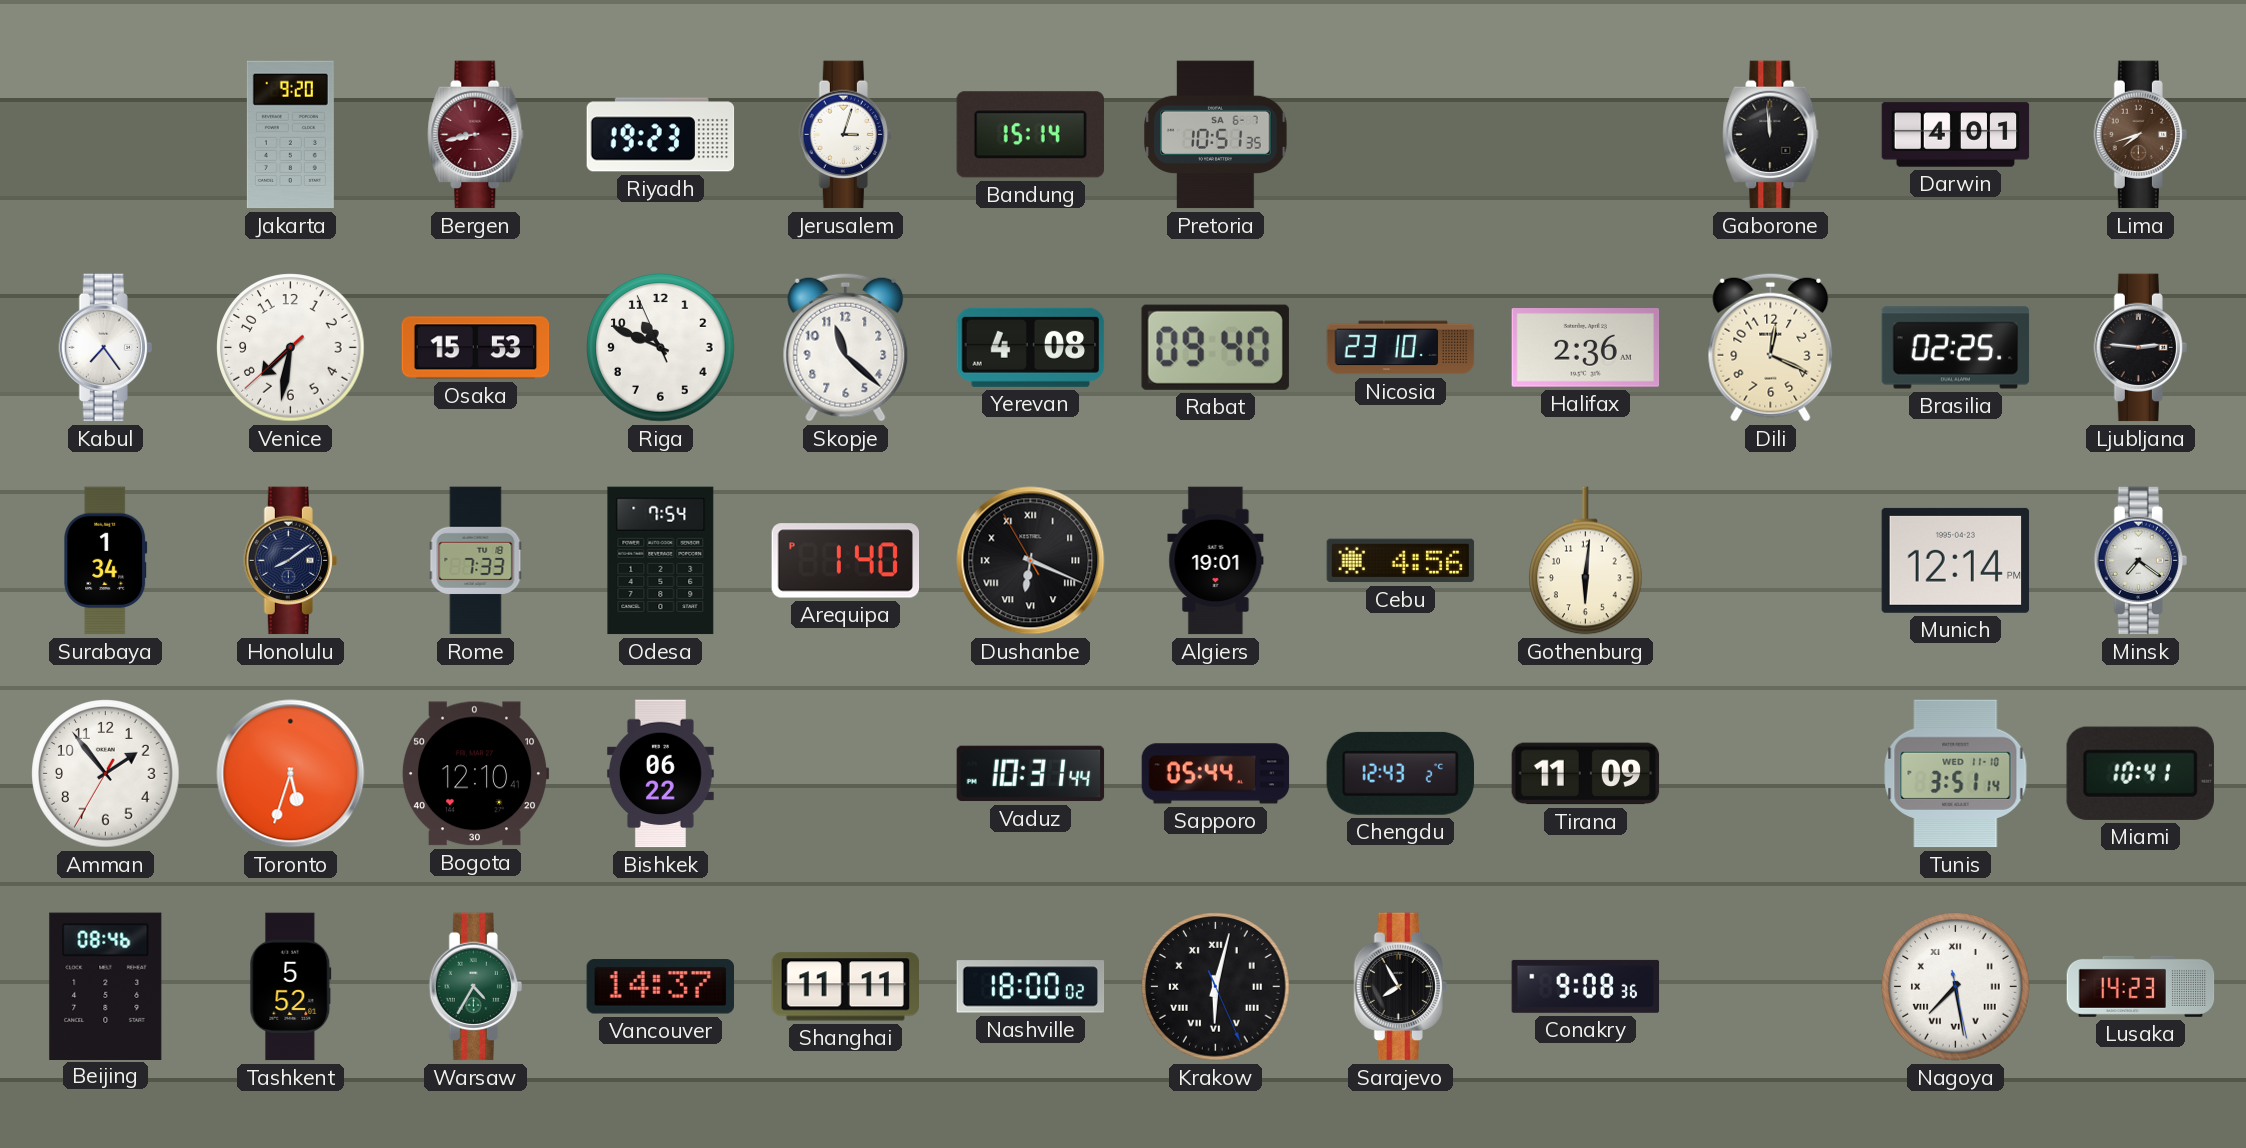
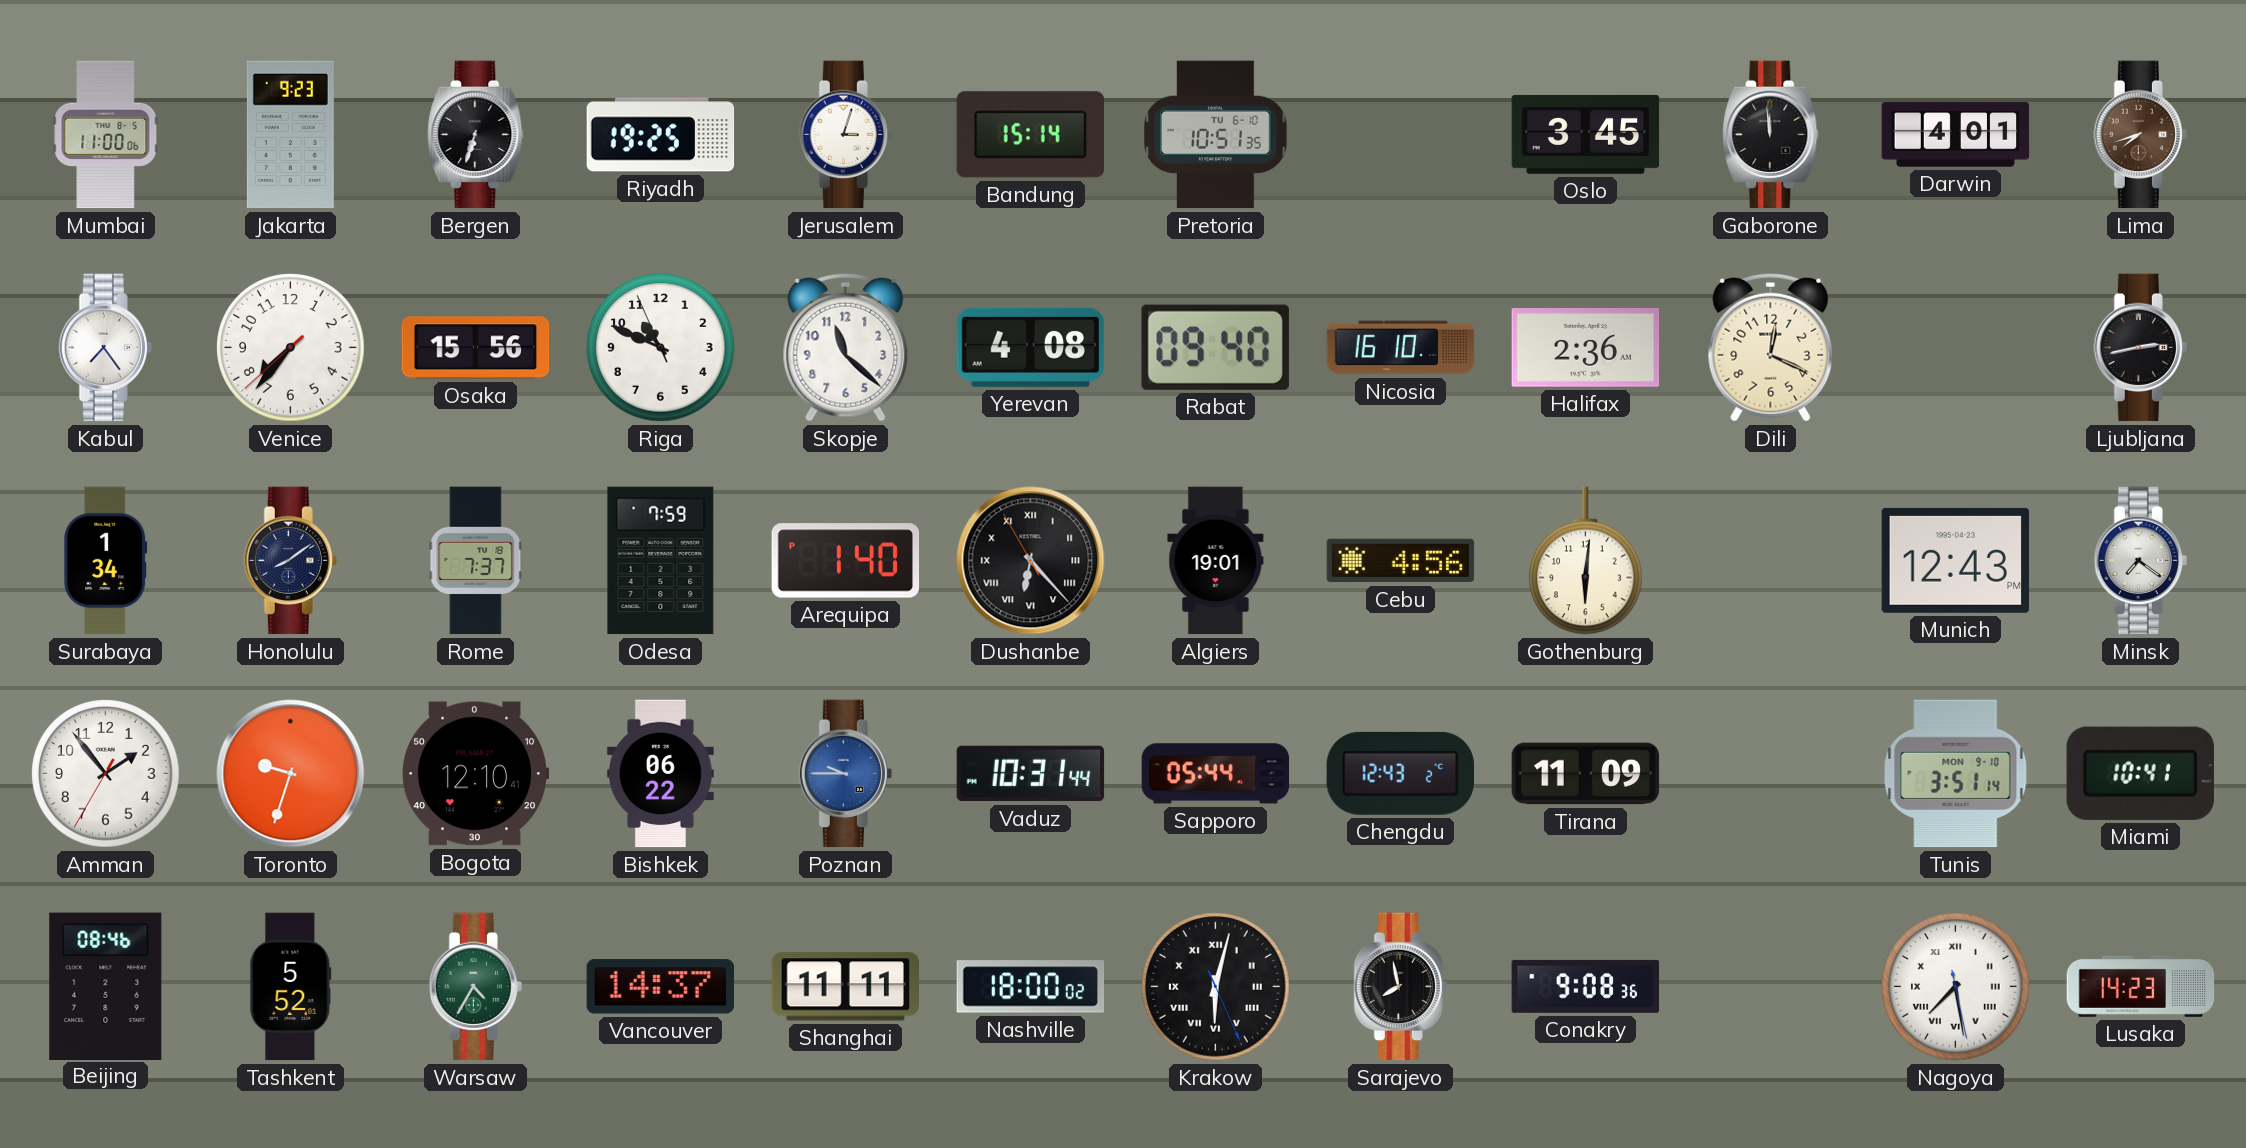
Mumbai: none -> 11:00 (106, 135)
Jakarta: 9:20 -> 9:23 (290, 135)
Bergen: 8:43 -> 6:33 (476, 135)
Bergen dial: burgundy -> black (476, 135)
Riyadh: 19:23 -> 19:25 (661, 135)
Pretoria date: SA 6-7 -> TU 6-10 (1216, 135)
Oslo: none -> 3:45 (1586, 134)
Venice: 7:31 -> 7:36 (291, 348)
Osaka: 15:53 -> 15:56 (476, 348)
Nicosia: 23:10 -> 16:10 (1401, 348)
Brasilia: 02:25 -> none (1956, 348)
Ljubljana: 2:46 -> 2:43 (2140, 348)
Rome: 7:33 -> 7:37 (476, 561)
Odesa: 7:54 -> 7:59 (661, 561)
Dushanbe: 6:18 -> 6:22 (1031, 561)
Munich: 12:14 -> 12:43 (1956, 560)
Toronto: 5:33 -> 9:33 (291, 774)
Poznan: none -> 9:45 (845, 774)
Tunis date: WED 11-10 -> MON 9-10 (1956, 774)
Sarajevo: 7:55 -> 7:58 (1400, 987)
